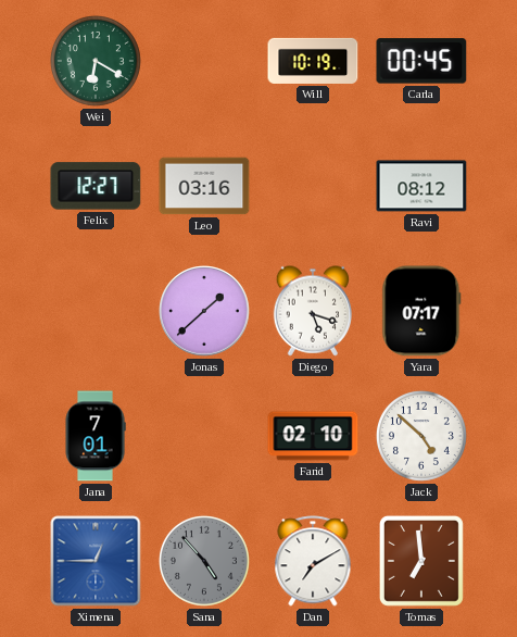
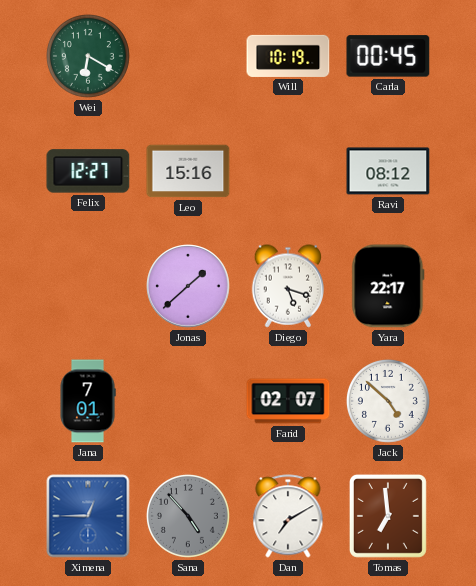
Leo: 03:16 -> 15:16 (188, 171)
Yara: 07:17 -> 22:17 (388, 286)
Farid: 02:10 -> 02:07 (288, 401)
